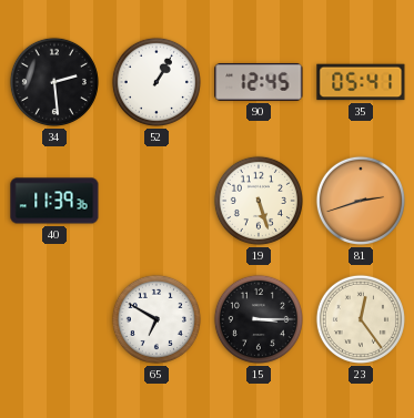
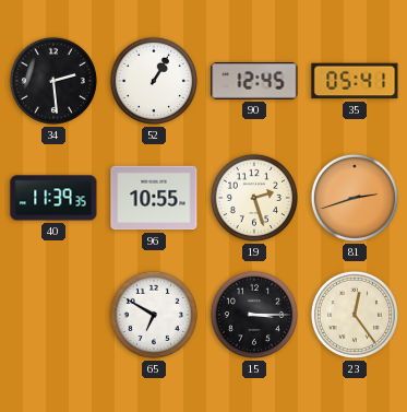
40: 11:39:36 -> 11:39:35 (53, 198)
96: none -> 10:55 (154, 198)
19: 5:27 -> 2:27 (254, 198)
